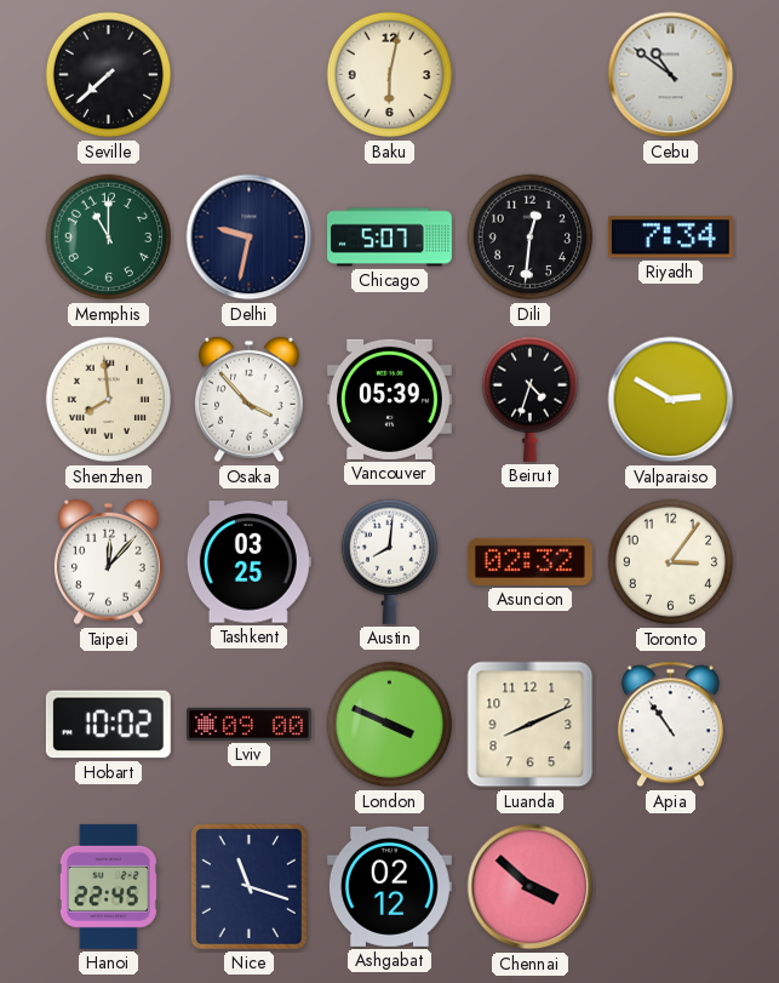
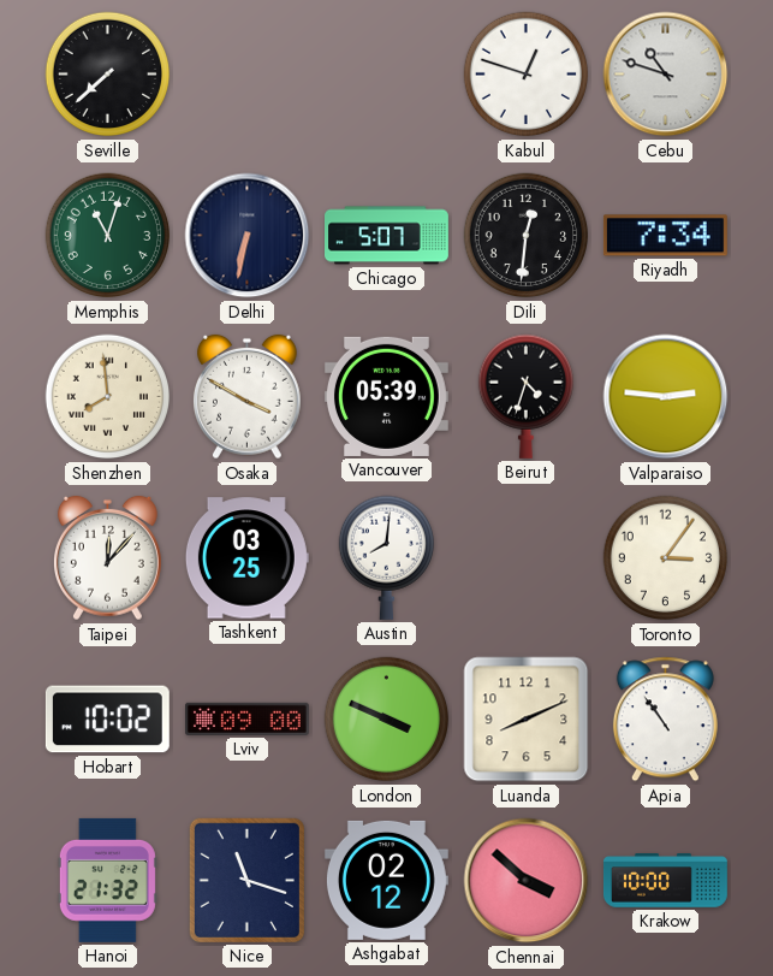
Baku: 6:02 -> none (390, 75)
Kabul: none -> 12:48 (527, 75)
Cebu: 10:51 -> 10:48 (666, 75)
Memphis: 11:00 -> 11:03 (108, 236)
Delhi: 9:32 -> 6:32 (248, 236)
Osaka: 3:53 -> 3:50 (246, 397)
Valparaiso: 2:50 -> 2:46 (666, 397)
Asuncion: 02:32 -> none (529, 561)
Hanoi: 22:45 -> 21:32 (107, 880)
Krakow: none -> 10:00 (665, 881)
